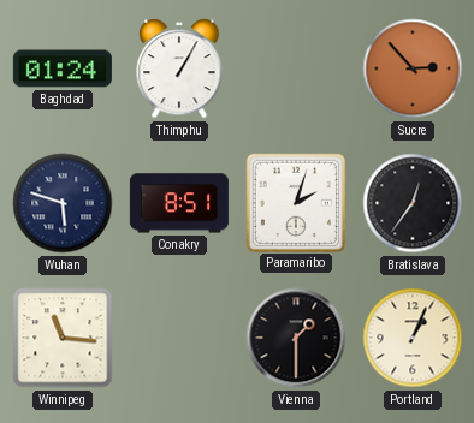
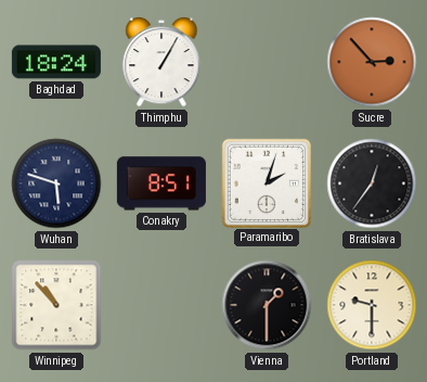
Baghdad: 01:24 -> 18:24 (56, 62)
Winnipeg: 11:16 -> 10:53 (56, 305)
Portland: 1:04 -> 9:30 (372, 305)
